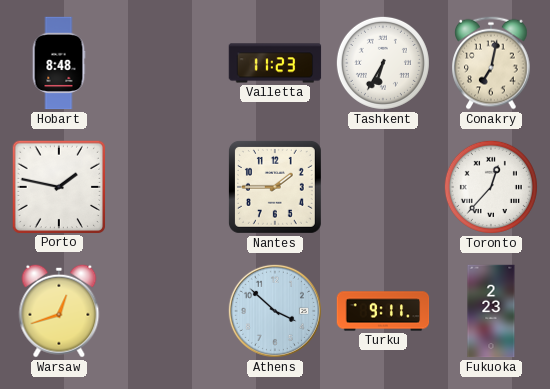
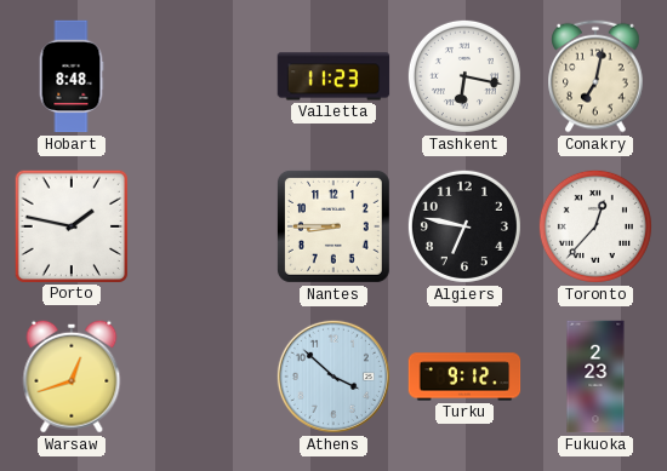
Tashkent: 6:35 -> 6:17 (464, 76)
Nantes: 1:45 -> 8:45 (333, 226)
Algiers: none -> 6:47 (464, 226)
Turku: 9:11 -> 9:12 (464, 377)
